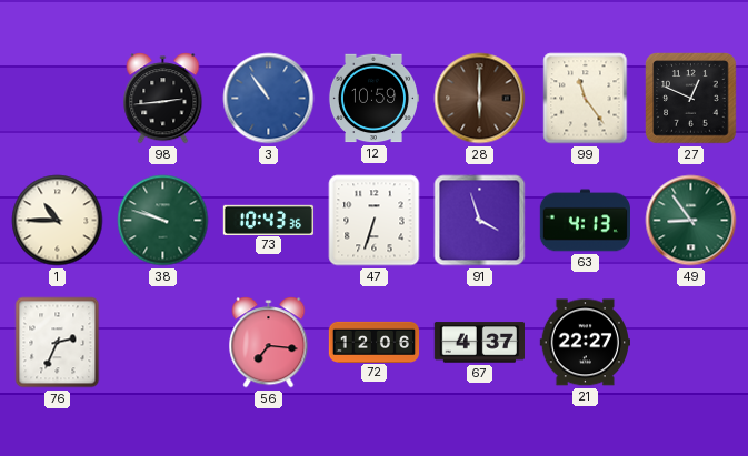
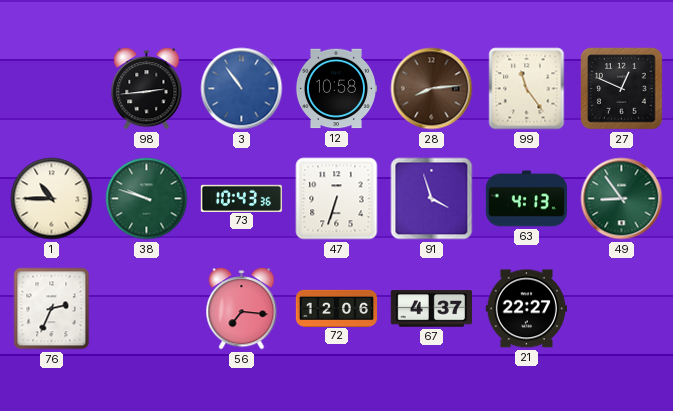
12: 10:59 -> 10:58 (335, 89)
28: 6:00 -> 8:14 (432, 89)
